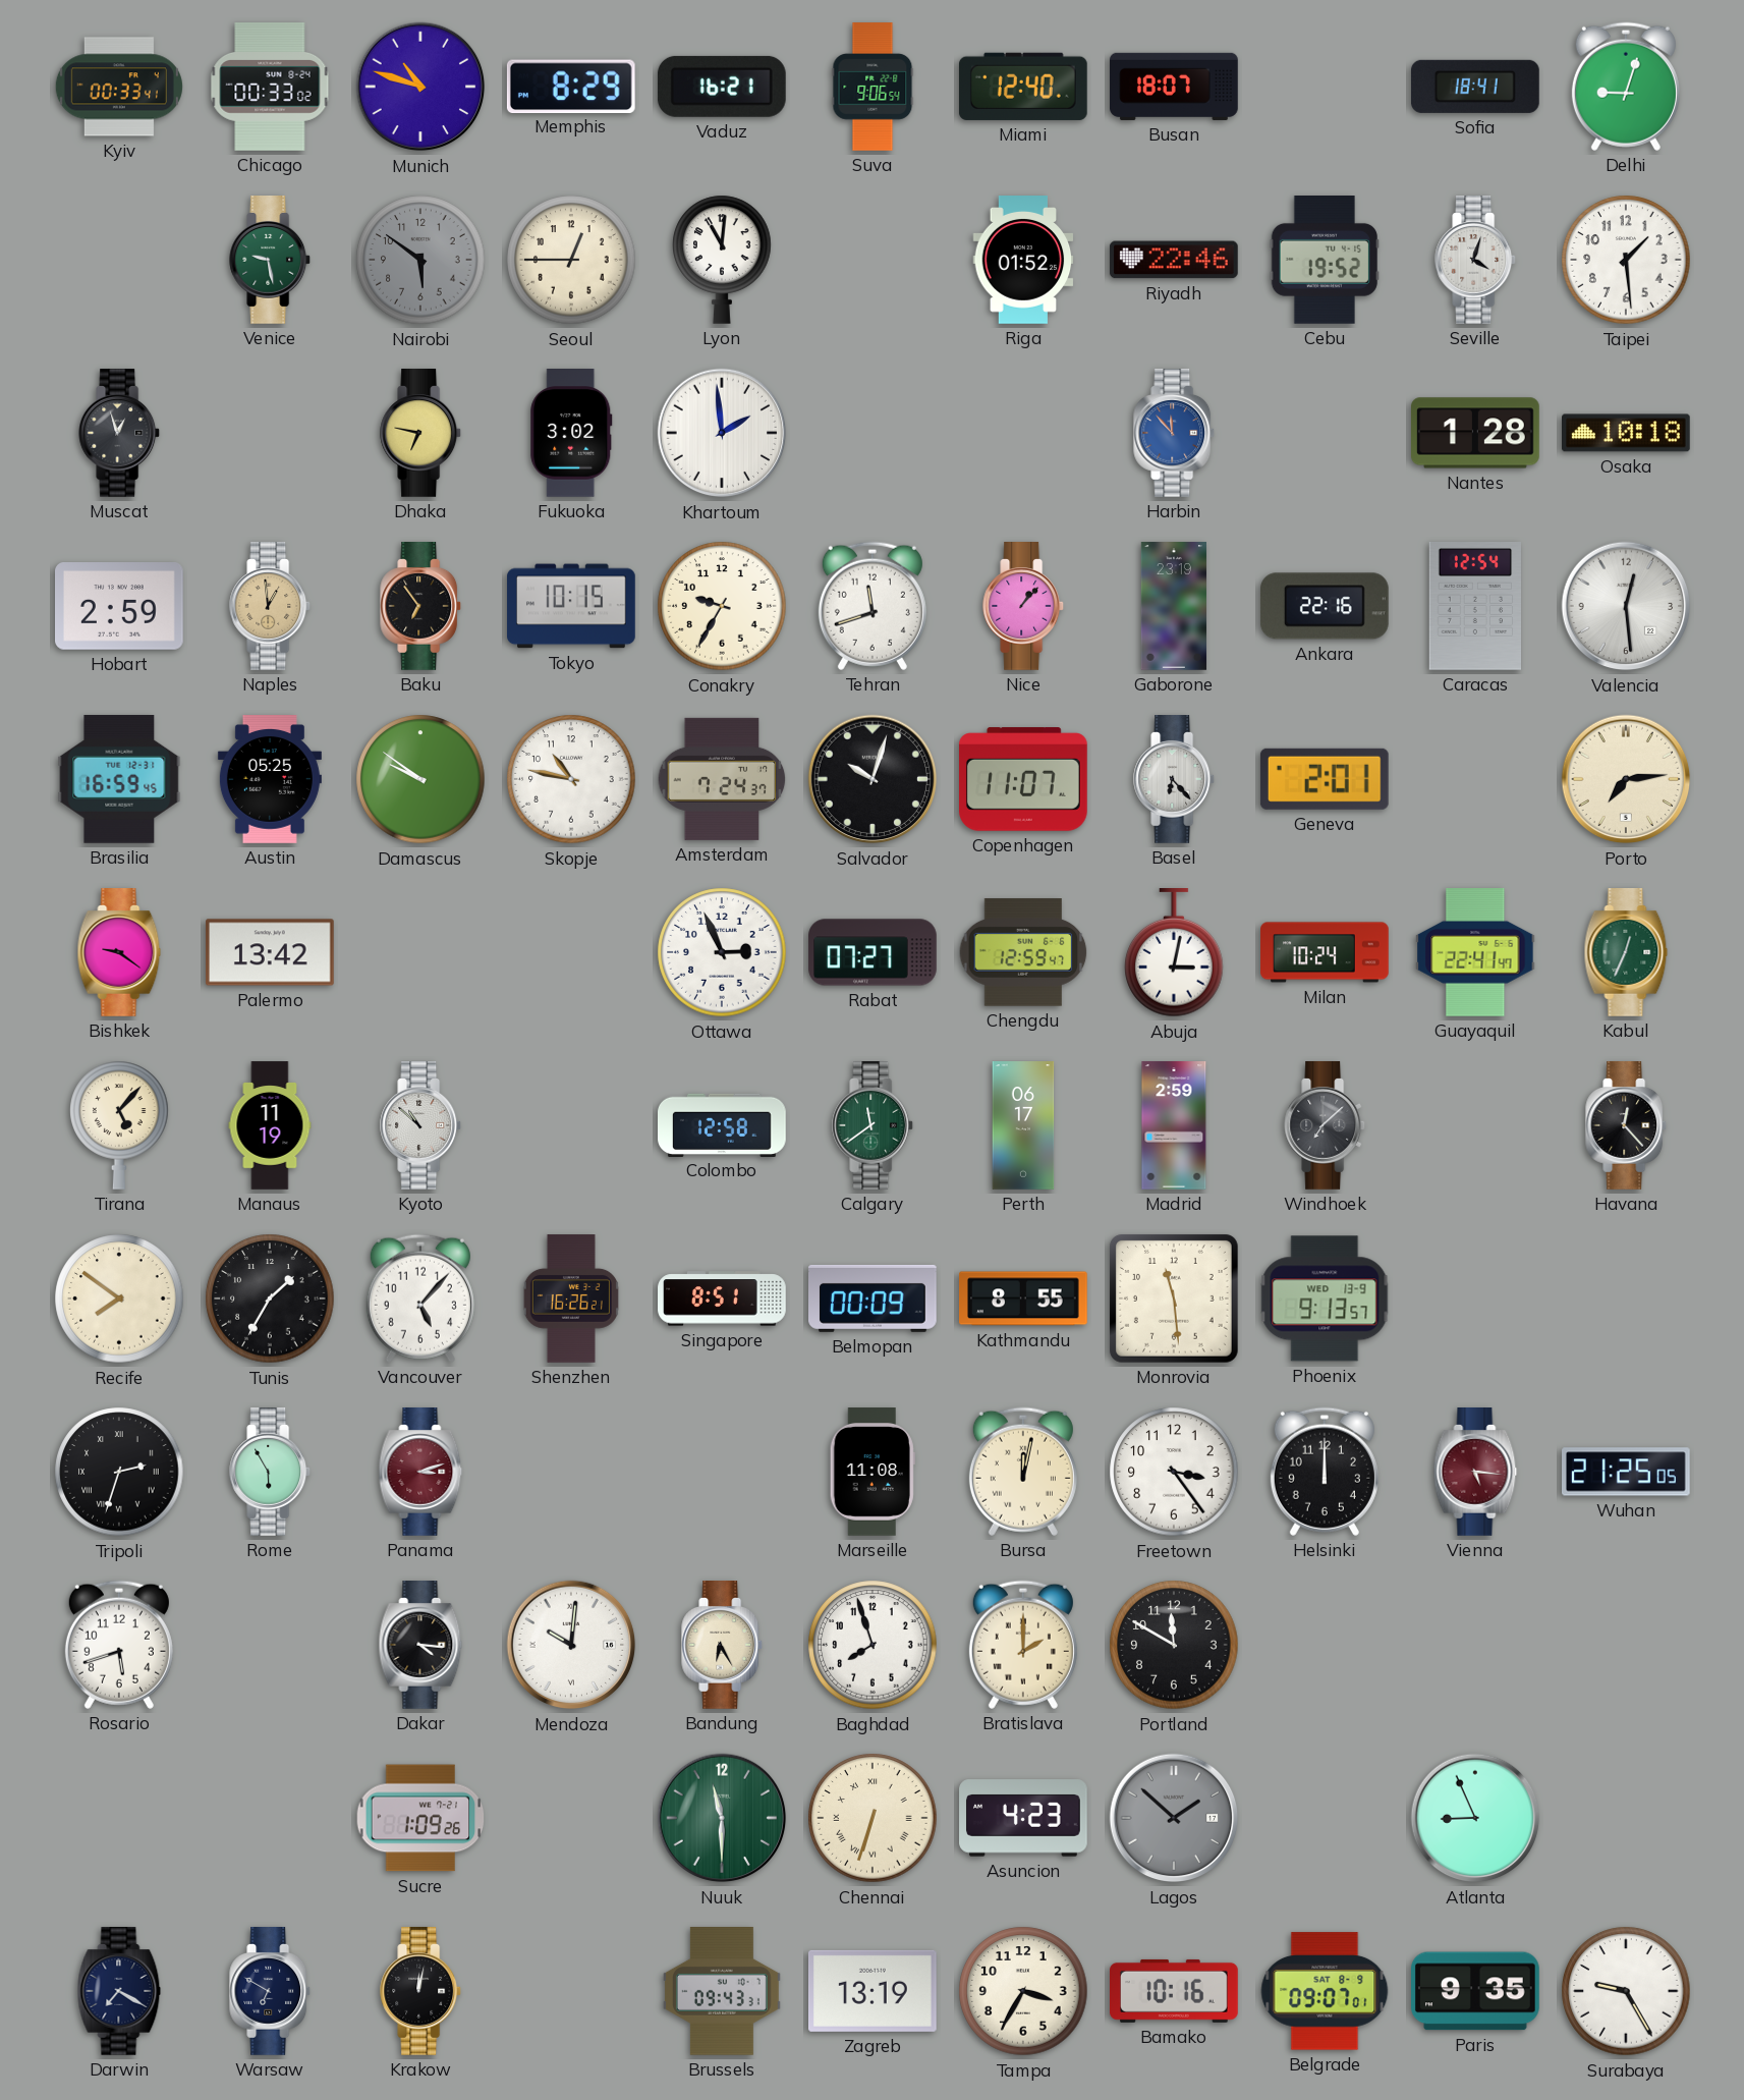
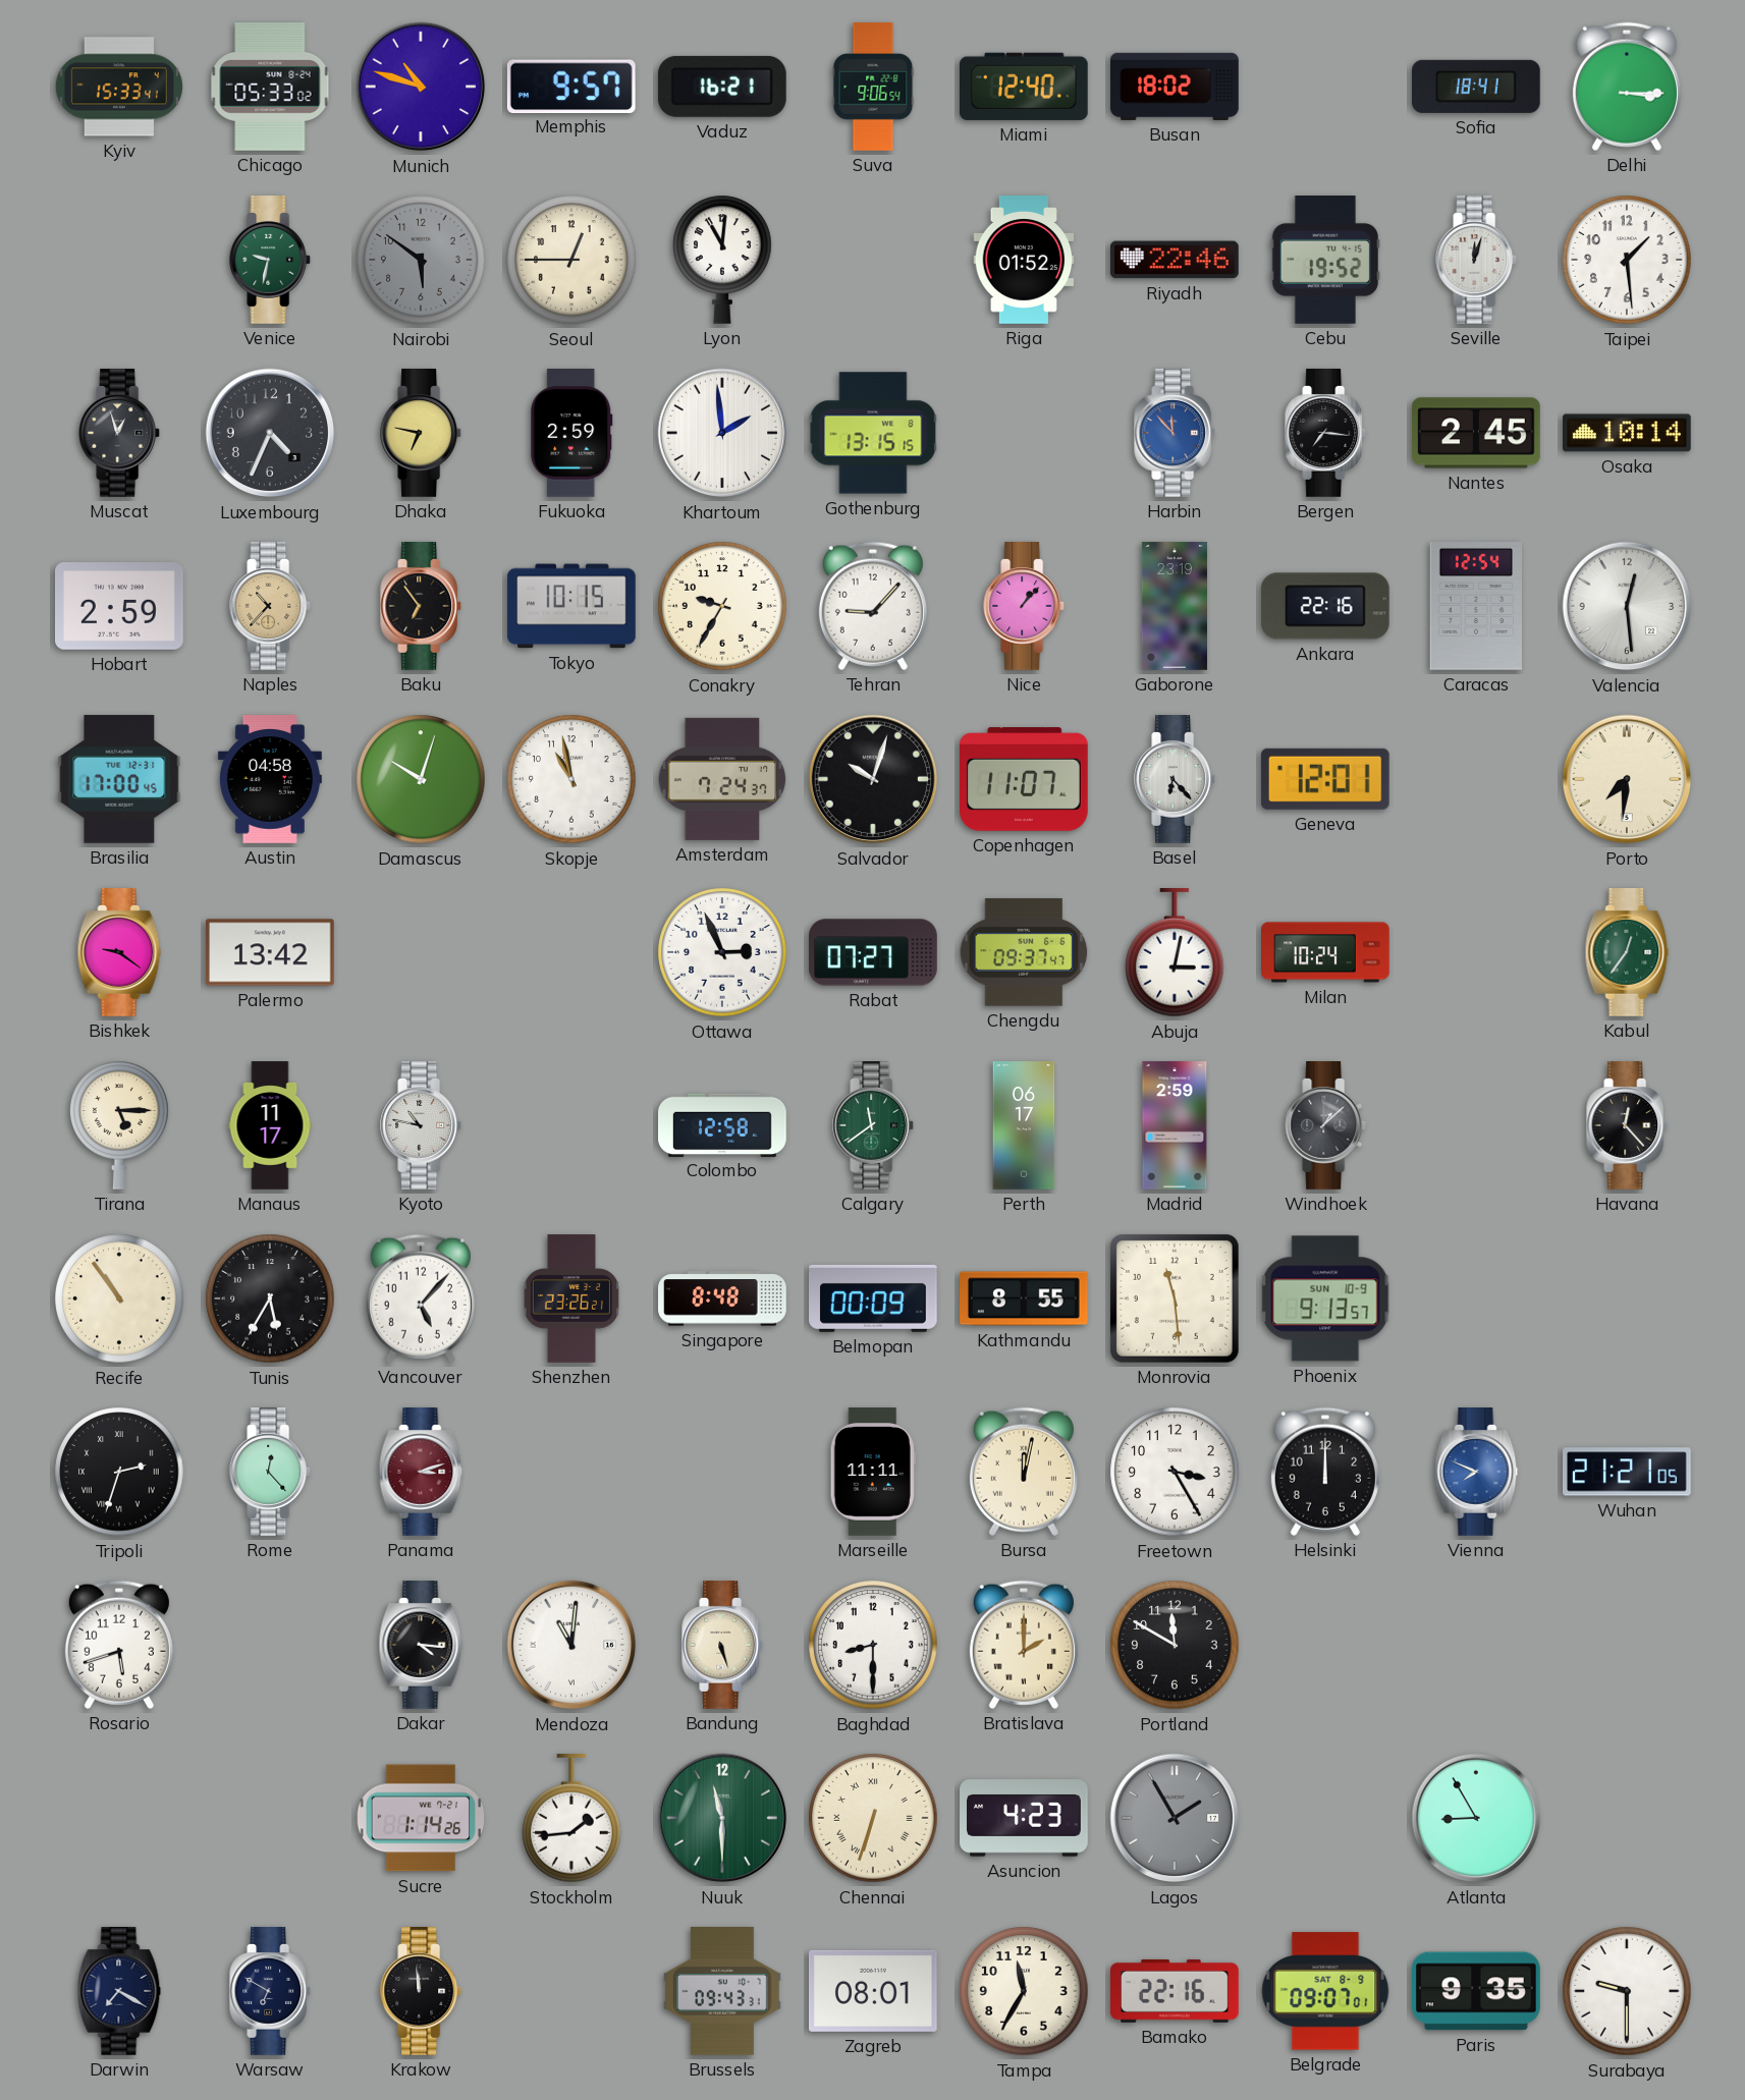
Kyiv: 00:33 -> 15:33 (119, 87)
Chicago: 00:33 -> 05:33 (270, 88)
Memphis: 8:29 -> 9:57 (571, 86)
Busan: 18:07 -> 18:02 (1175, 87)
Delhi: 9:03 -> 3:15 (1627, 87)
Venice: 9:28 -> 9:32 (271, 261)
Seville: 4:03 -> 12:03 (1477, 261)
Luxembourg: none -> 4:34 (270, 433)
Fukuoka: 3:02 -> 2:59 (571, 434)
Gothenburg: none -> 13:15 (873, 433)
Bergen: none -> 7:16 (1326, 434)
Nantes: 1:28 -> 2:45 (1477, 433)
Osaka: 10:18 -> 10:14 (1628, 433)
Naples: 12:59 -> 10:37 (271, 607)
Tehran: 11:42 -> 9:07 (873, 606)
Brasilia: 16:59 -> 17:00 (119, 779)
Austin: 05:25 -> 04:58 (270, 780)
Damascus: 9:51 -> 10:03 (421, 779)
Skopje: 10:47 -> 10:58 (571, 779)
Geneva: 2:01 -> 12:01 (1325, 779)
Porto: 7:14 -> 7:31 (1627, 779)
Chengdu: 12:59 -> 09:37 (1024, 952)
Guayaquil: 22:41 -> none (1475, 953)
Kabul: 12:34 -> 12:36 (1627, 953)
Tirana: 5:07 -> 5:15 (119, 1125)
Manaus: 11:19 -> 11:17 (270, 1125)
Kyoto: 10:52 -> 10:47 (422, 1126)
Windhoek: 7:08 -> 1:08 (1326, 1126)
Recife: 7:51 -> 10:54 (119, 1298)
Tunis: 1:35 -> 5:35 (270, 1298)
Shenzhen: 16:26 -> 23:26 (571, 1298)
Singapore: 8:51 -> 8:48 (722, 1298)
Phoenix date: WED 13-9 -> SUN 10-9 (1325, 1298)
Rome: 5:55 -> 12:23 (271, 1473)
Marseille: 11:08 -> 11:11 (873, 1472)
Freetown: 3:24 -> 3:25 (1175, 1472)
Vienna: 5:16 -> 7:49 (1476, 1473)
Vienna dial: burgundy -> blue (1476, 1473)
Wuhan: 21:25 -> 21:21 (1628, 1472)
Mendoza: 10:01 -> 11:01 (571, 1645)
Bandung: 6:25 -> 5:27 (723, 1646)
Baghdad: 7:57 -> 8:30 (873, 1645)
Sucre: 1:09 -> 1:14 (421, 1818)
Stockholm: none -> 1:44 (571, 1819)
Lagos: 1:52 -> 1:55 (1175, 1818)
Atlanta: 8:56 -> 8:55 (1476, 1818)
Krakow: 12:02 -> 11:59 (422, 1992)
Zagreb: 13:19 -> 08:01 (874, 1991)
Tampa: 3:35 -> 11:35 (1024, 1991)
Bamako: 10:16 -> 22:16 (1176, 1991)
Surabaya: 9:25 -> 9:30 (1627, 1991)
